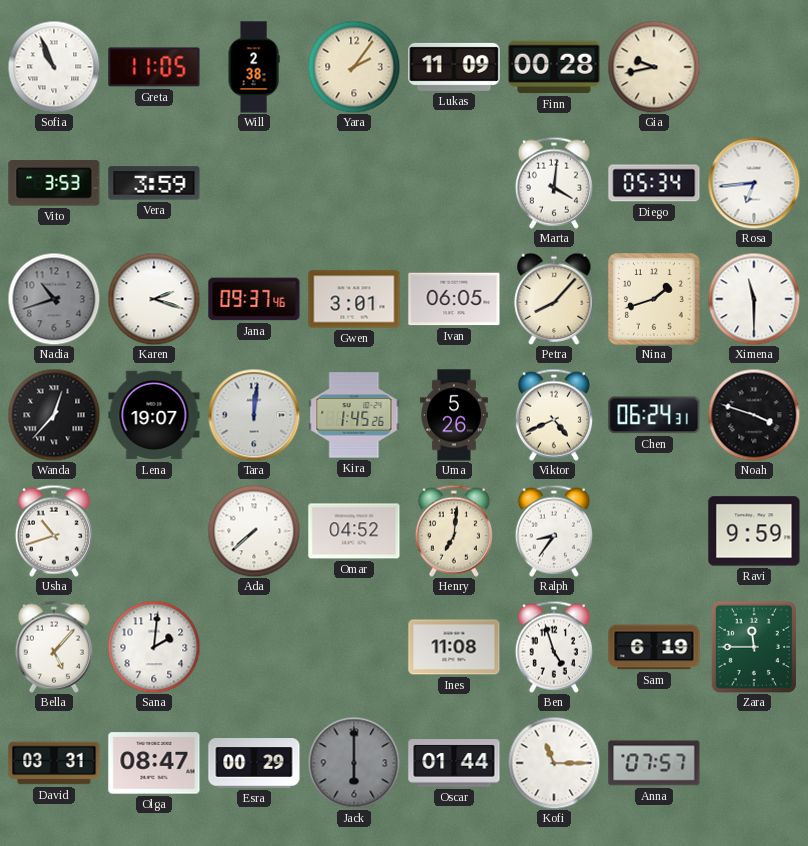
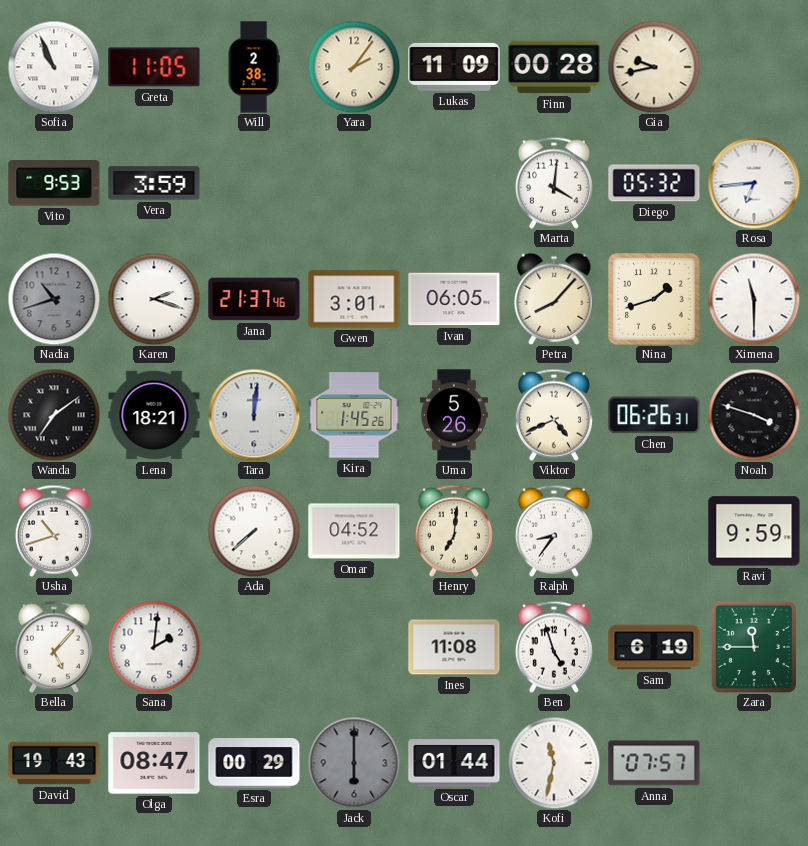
Vito: 3:53 -> 9:53 (54, 183)
Diego: 05:34 -> 05:32 (654, 183)
Jana: 09:37 -> 21:37 (254, 299)
Wanda: 12:37 -> 7:09 (54, 415)
Lena: 19:07 -> 18:21 (154, 415)
Chen: 06:24 -> 06:26 (654, 415)
David: 03:31 -> 19:43 (54, 763)
Kofi: 11:15 -> 11:32 (554, 763)
